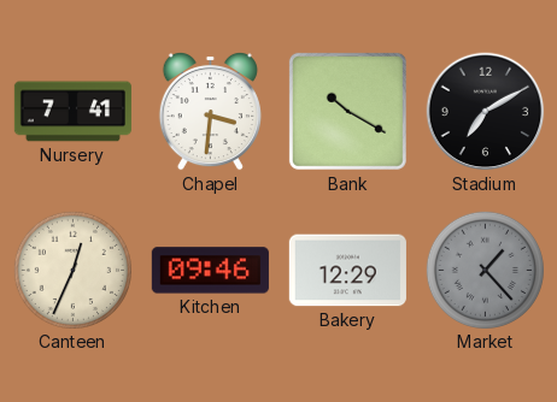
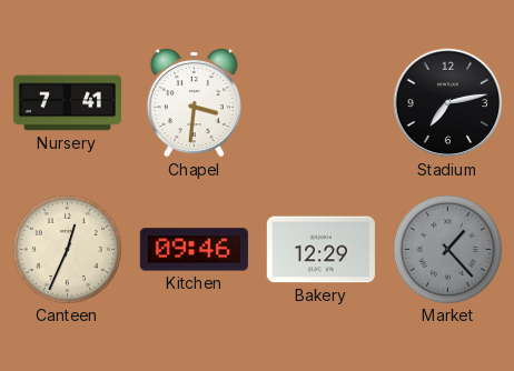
Bank: 10:20 -> none (347, 111)
Stadium: 7:10 -> 7:13 (448, 103)
